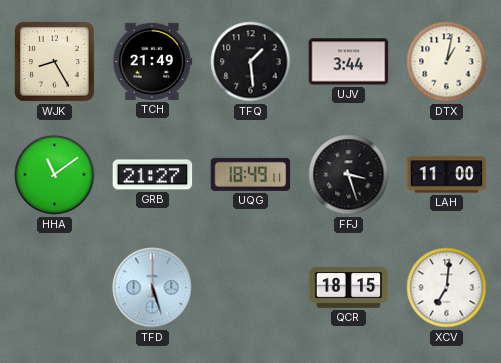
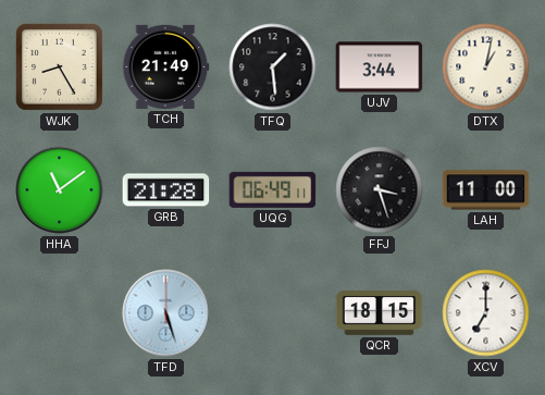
GRB: 21:27 -> 21:28 (166, 190)
UQG: 18:49 -> 06:49 (273, 189)
XCV: 7:01 -> 7:00 (486, 313)
